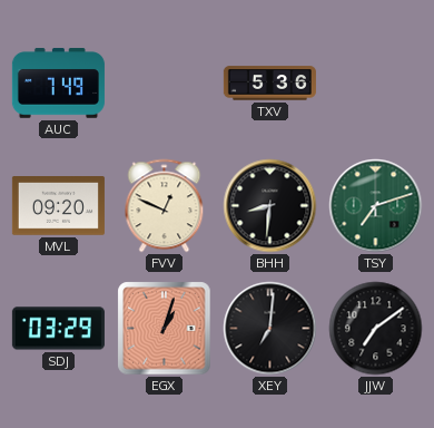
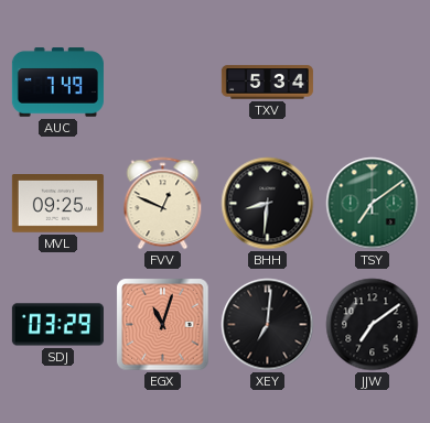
TXV: 5:36 -> 5:34 (267, 83)
MVL: 09:20 -> 09:25 (57, 204)
TSY: 7:12 -> 7:09 (373, 204)
EGX: 1:03 -> 11:03 (163, 325)
